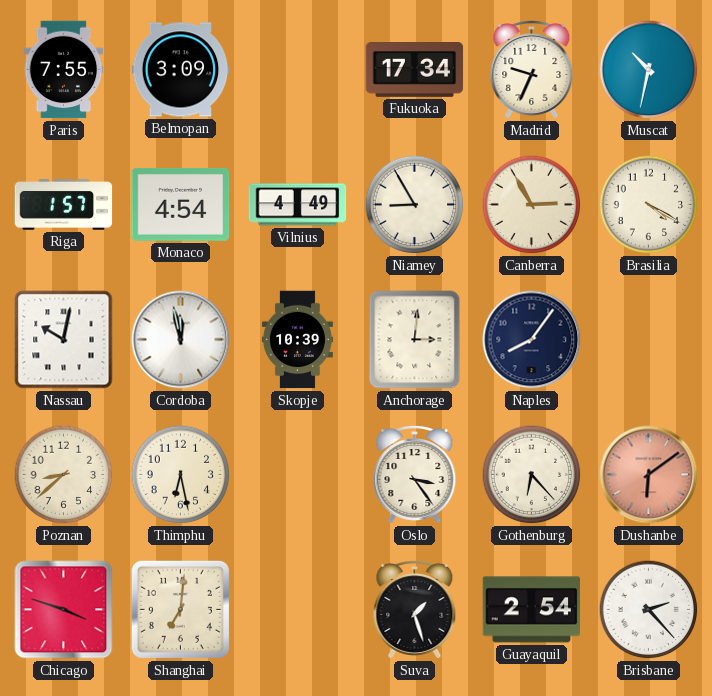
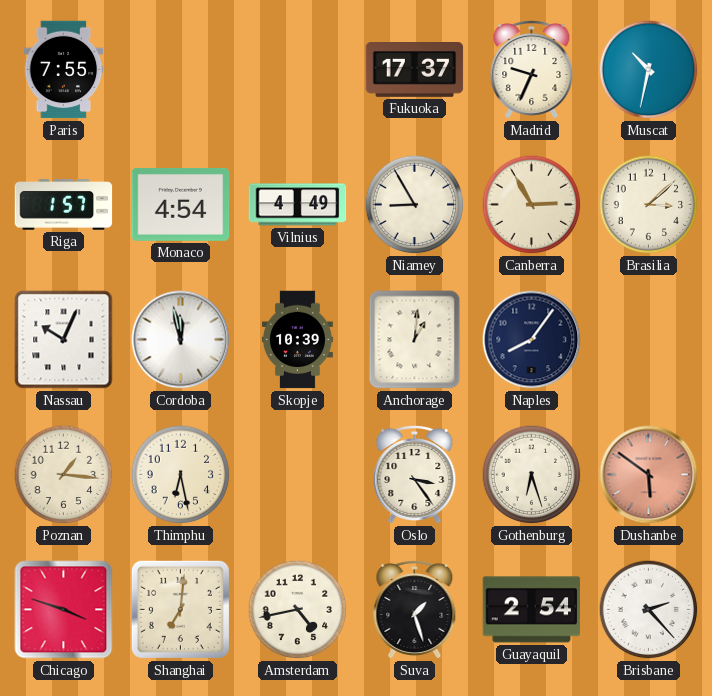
Belmopan: 3:09 -> none (181, 70)
Fukuoka: 17:34 -> 17:37 (415, 70)
Brasilia: 4:20 -> 3:08 (649, 205)
Nassau: 10:02 -> 10:04 (64, 340)
Anchorage: 3:01 -> 1:01 (415, 340)
Poznan: 8:38 -> 1:16 (64, 475)
Gothenburg: 6:23 -> 6:27 (532, 475)
Dushanbe: 6:09 -> 5:51 (649, 475)
Amsterdam: none -> 4:43 (298, 610)
